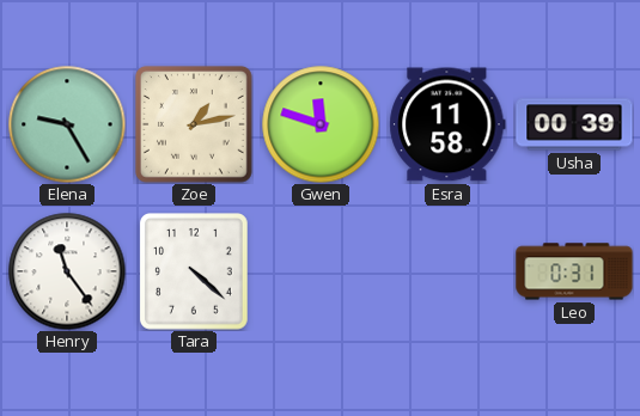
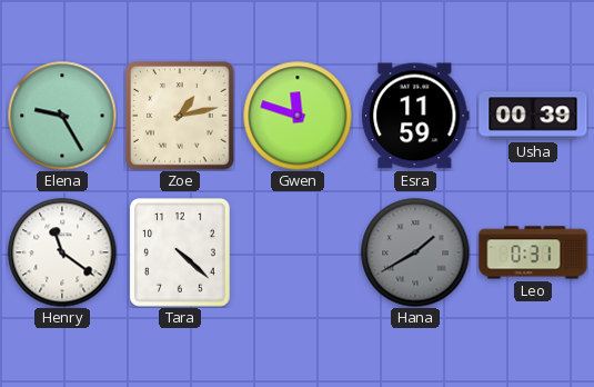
Esra: 11:58 -> 11:59 (415, 116)
Henry: 11:24 -> 11:21 (62, 252)
Hana: none -> 1:40 (415, 252)
